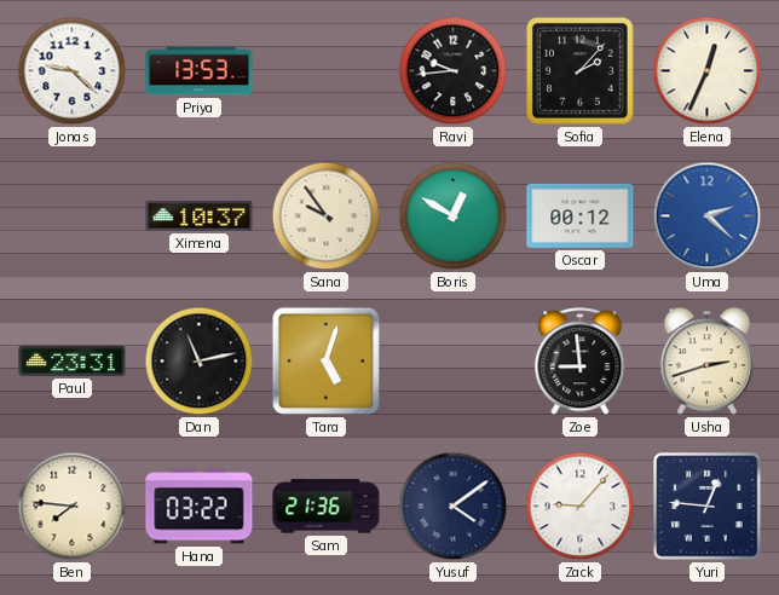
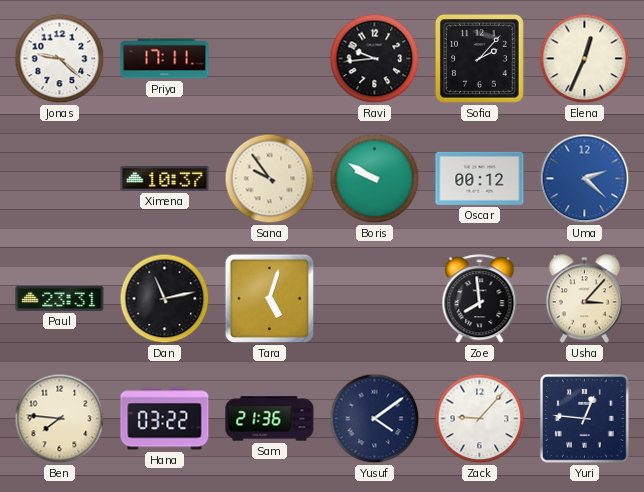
Priya: 13:53 -> 17:11 (165, 59)
Boris: 12:50 -> 9:50 (375, 179)
Zoe: 8:59 -> 7:59 (480, 299)
Usha: 2:42 -> 3:07 (584, 299)
